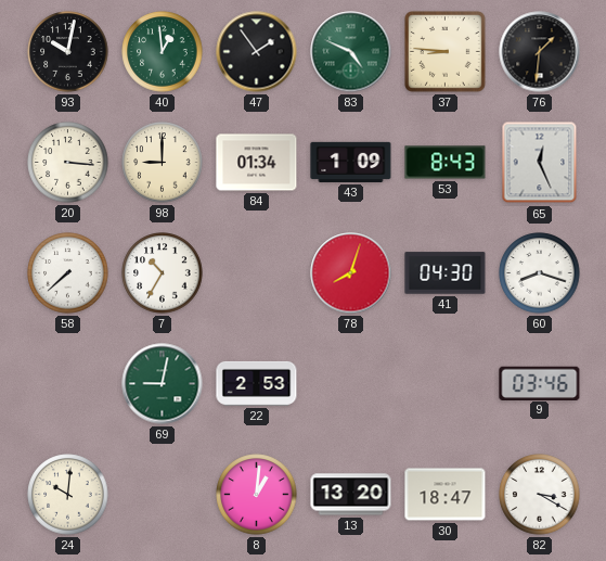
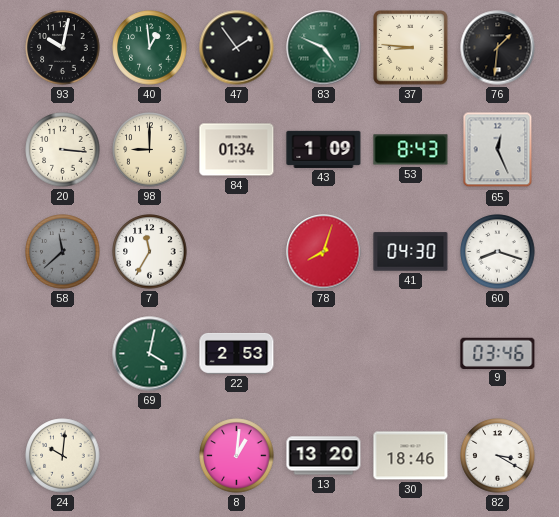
58: 7:38 -> 11:38 (63, 252)
58 dial: white -> grey (63, 252)
7: 10:35 -> 11:35 (150, 252)
69: 9:02 -> 4:02 (150, 354)
30: 18:47 -> 18:46 (411, 456)
